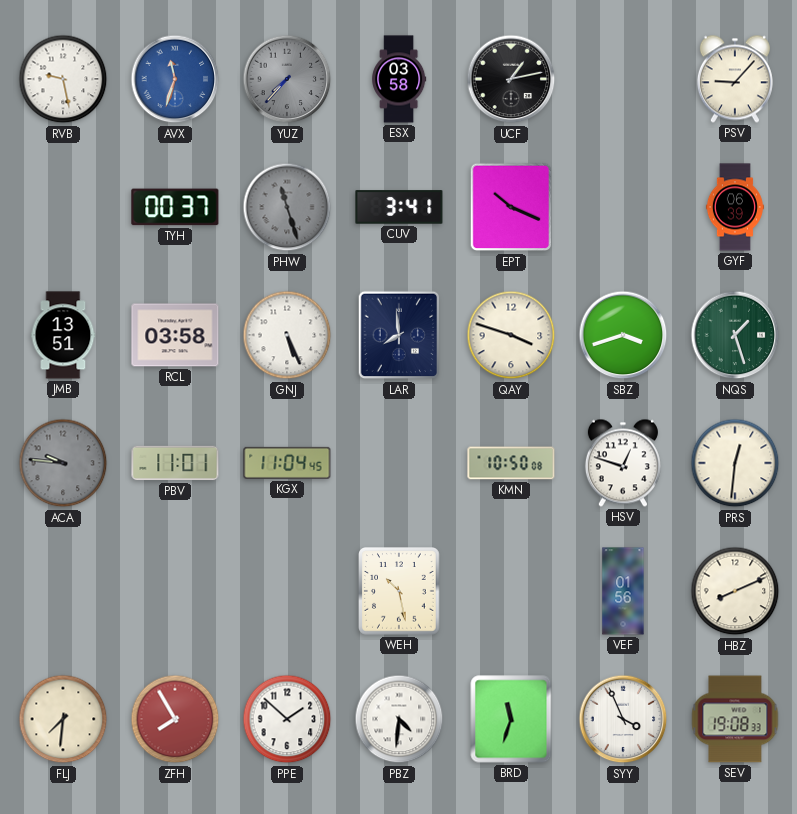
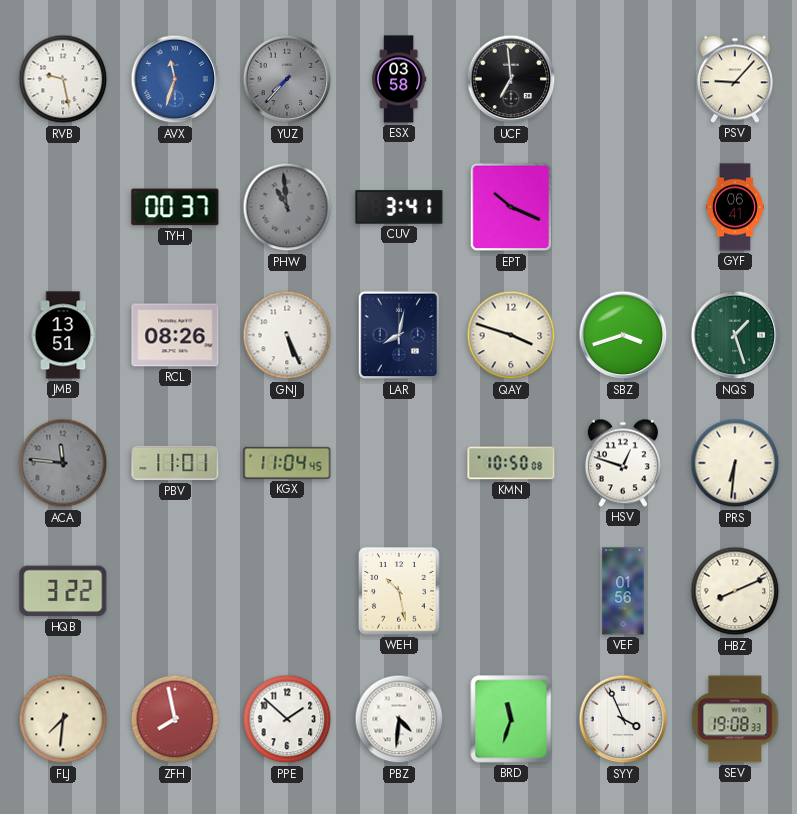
UCF: 1:13 -> 6:59 (511, 79)
PHW: 11:27 -> 10:59 (287, 207)
GYF: 06:39 -> 06:41 (735, 207)
RCL: 03:58 -> 08:26 (175, 335)
LAR: 7:59 -> 8:02 (399, 335)
ACA: 9:46 -> 11:46 (63, 463)
PRS: 12:31 -> 6:31 (735, 463)
HQB: none -> 3:22 (63, 591)
ZFH: 7:55 -> 7:58 (175, 719)
